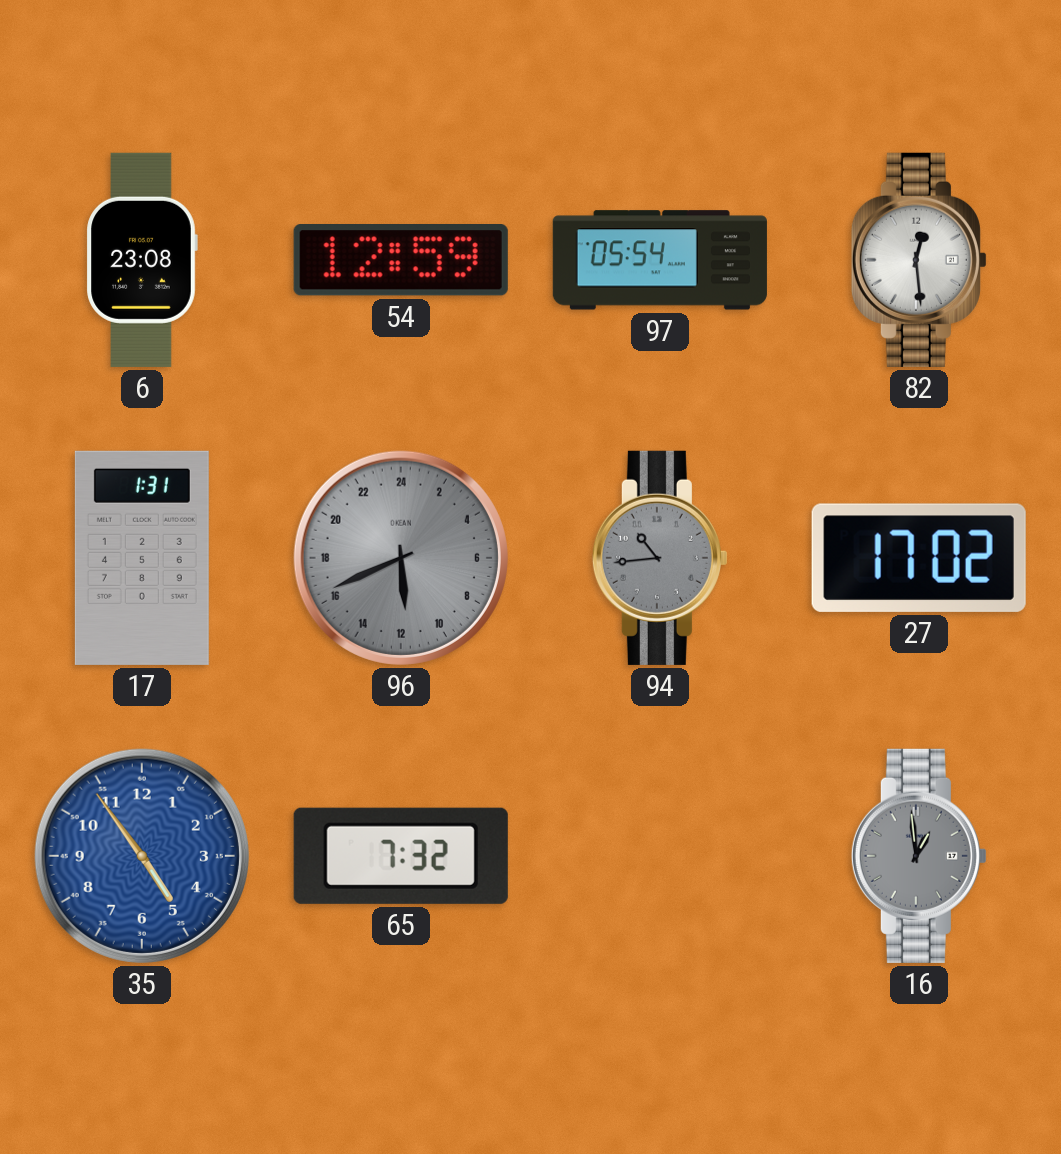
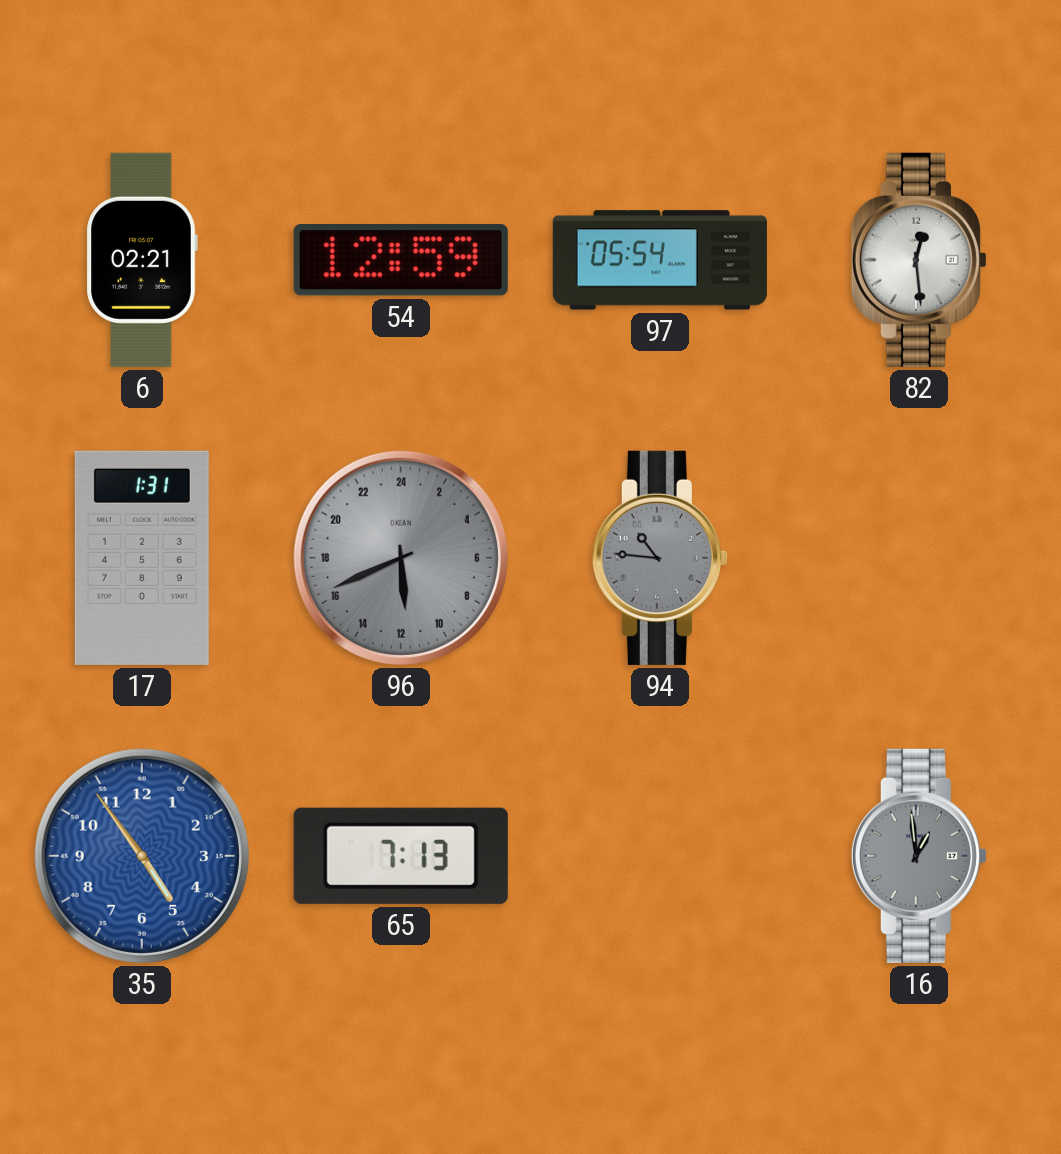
6: 23:08 -> 02:21 (142, 260)
94: 10:44 -> 10:46 (660, 558)
27: 17:02 -> none (919, 558)
65: 7:32 -> 7:13 (401, 856)
